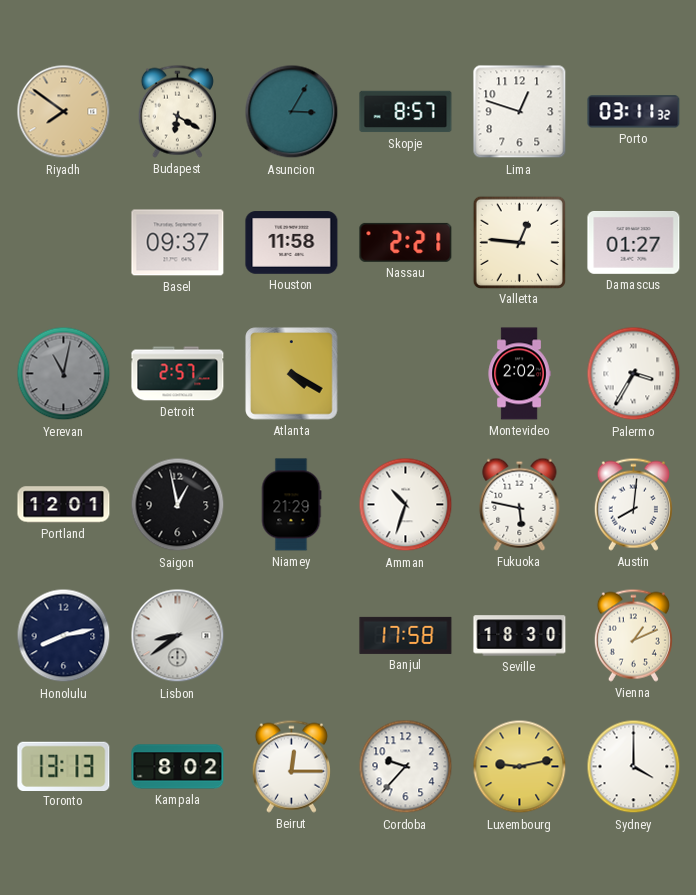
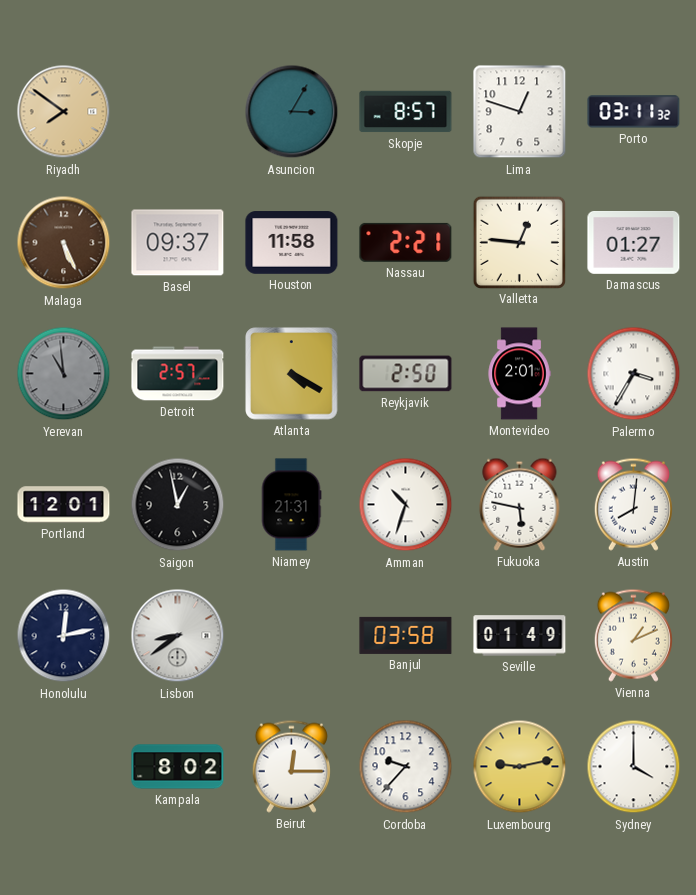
Budapest: 6:20 -> none (177, 111)
Malaga: none -> 5:26 (64, 243)
Yerevan: 11:02 -> 10:59 (64, 374)
Reykjavik: none -> 2:50 (406, 374)
Montevideo: 2:02 -> 2:01 (519, 374)
Niamey: 21:29 -> 21:31 (291, 505)
Honolulu: 8:13 -> 12:13 (64, 636)
Banjul: 17:58 -> 03:58 (406, 635)
Seville: 18:30 -> 01:49 (520, 636)
Toronto: 13:13 -> none (64, 766)
